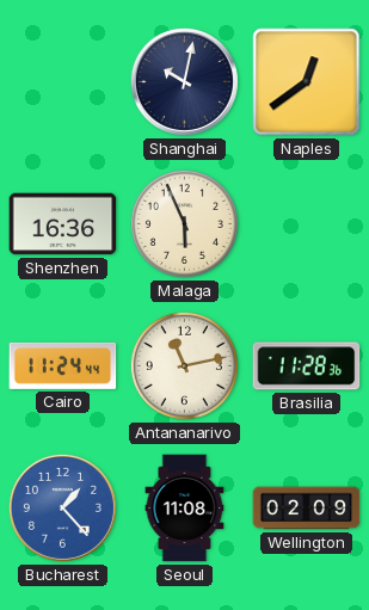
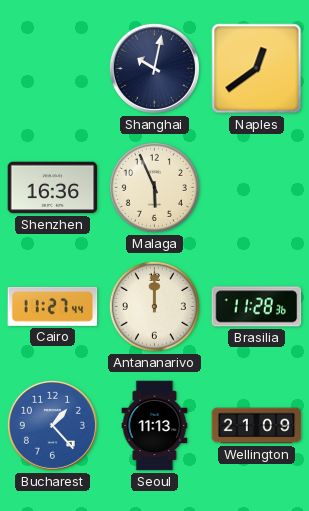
Cairo: 11:24 -> 11:27 (53, 306)
Antananarivo: 11:13 -> 12:00 (154, 306)
Seoul: 11:08 -> 11:13 (155, 426)
Wellington: 02:09 -> 21:09 (257, 426)
